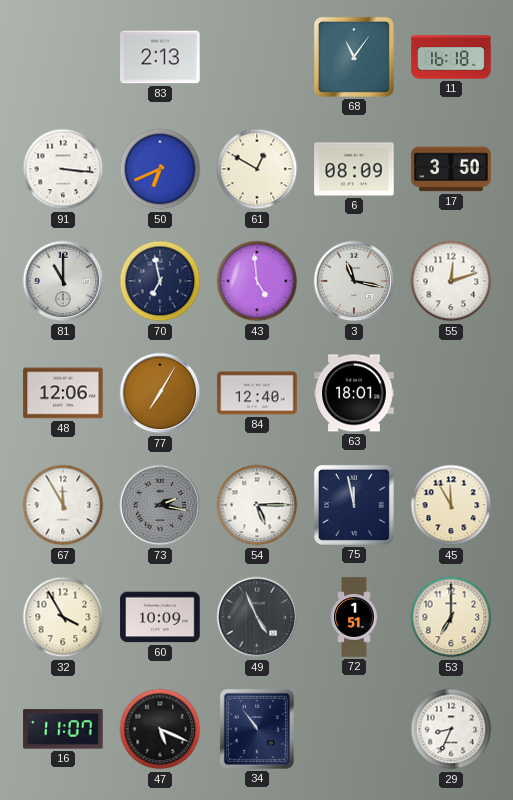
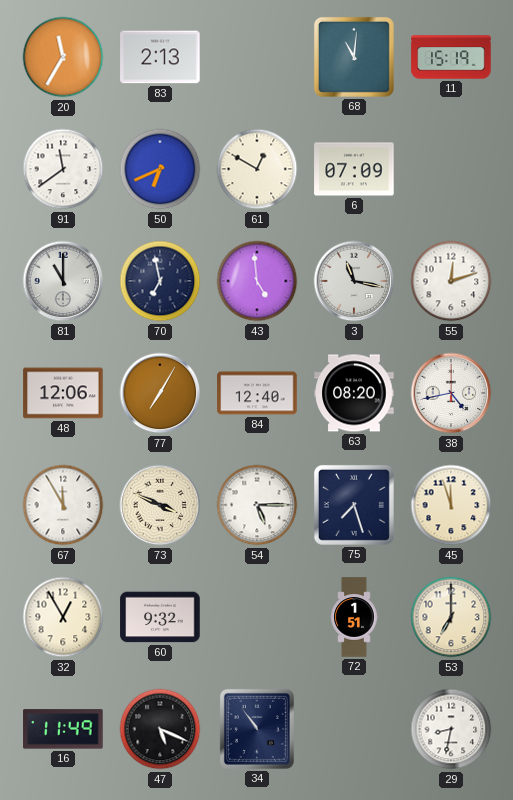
20: none -> 11:35 (63, 57)
68: 11:06 -> 11:01 (354, 57)
11: 16:18 -> 15:19 (451, 57)
91: 3:16 -> 11:39 (63, 169)
6: 08:09 -> 07:09 (354, 169)
17: 3:50 -> none (451, 169)
63: 18:01 -> 08:20 (354, 393)
38: none -> 4:43 (451, 393)
73: 2:17 -> 3:49 (160, 505)
73 dial: grey -> cream (160, 505)
75: 11:58 -> 7:27 (354, 505)
45: 11:55 -> 11:57 (451, 505)
32: 3:55 -> 12:55 (63, 617)
60: 10:09 -> 9:32 (160, 617)
49: 4:56 -> none (257, 617)
16: 11:07 -> 11:49 (63, 729)
29: 8:34 -> 8:32 (451, 729)
